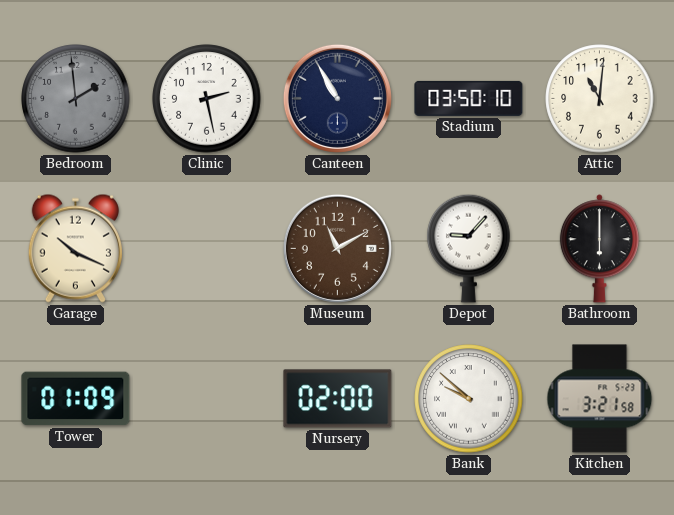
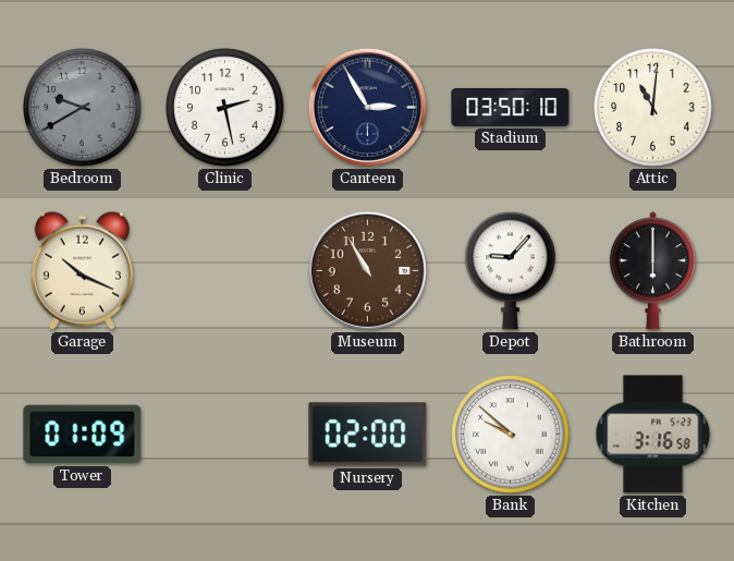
Bedroom: 1:59 -> 9:40 (83, 108)
Canteen: 10:55 -> 2:55 (367, 107)
Museum: 11:10 -> 10:55 (367, 270)
Kitchen: 3:21 -> 3:16 (653, 435)
